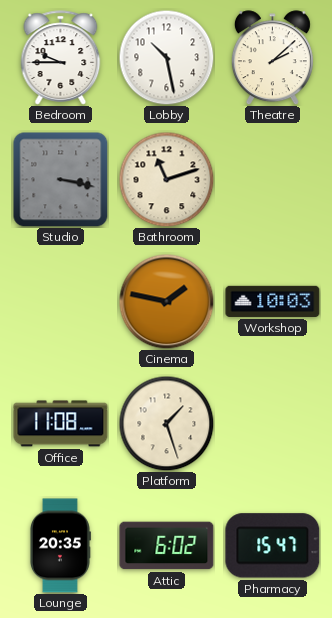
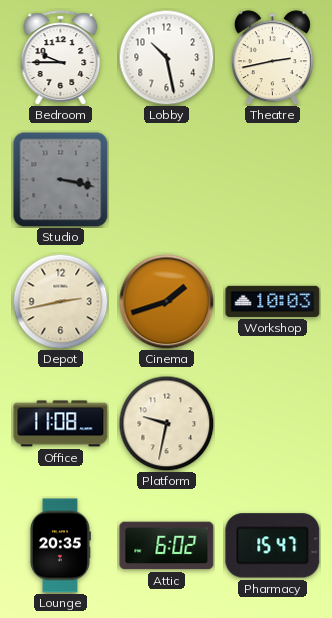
Theatre: 2:08 -> 2:43 (272, 58)
Bathroom: 11:12 -> none (166, 179)
Depot: none -> 2:43 (60, 301)
Cinema: 1:47 -> 1:42 (166, 301)
Platform: 1:27 -> 9:32 (166, 423)
